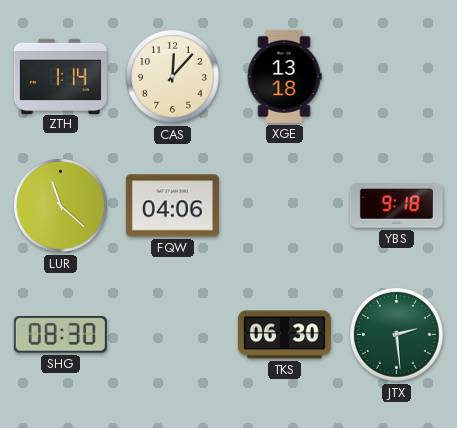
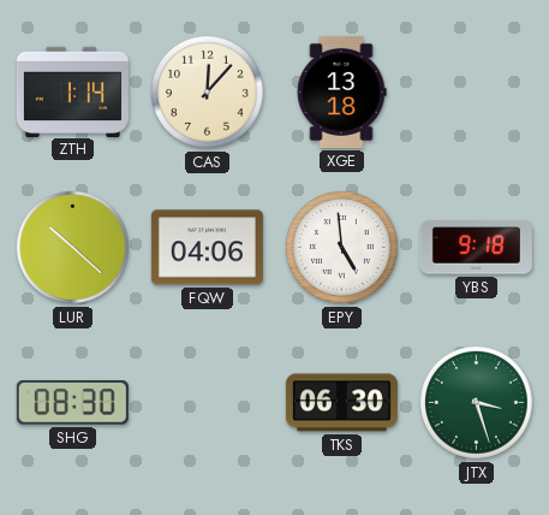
LUR: 11:22 -> 10:22 (73, 248)
EPY: none -> 4:59 (342, 248)
JTX: 2:29 -> 3:27 (477, 403)
